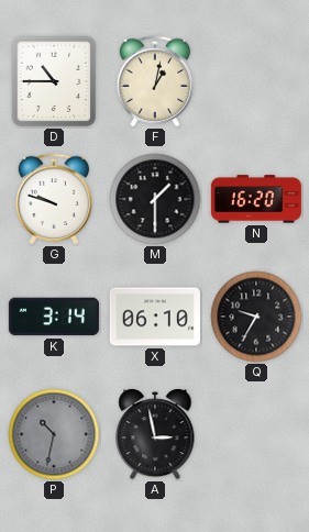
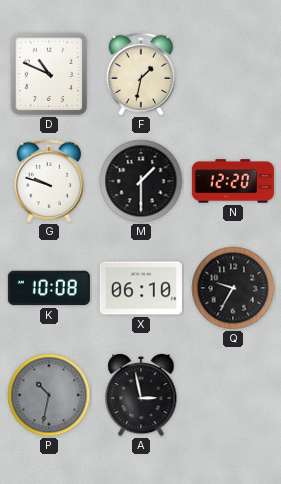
D: 10:45 -> 10:49 (49, 74)
F: 1:02 -> 1:32 (141, 74)
N: 16:20 -> 12:20 (233, 181)
K: 3:14 -> 10:08 (49, 288)
